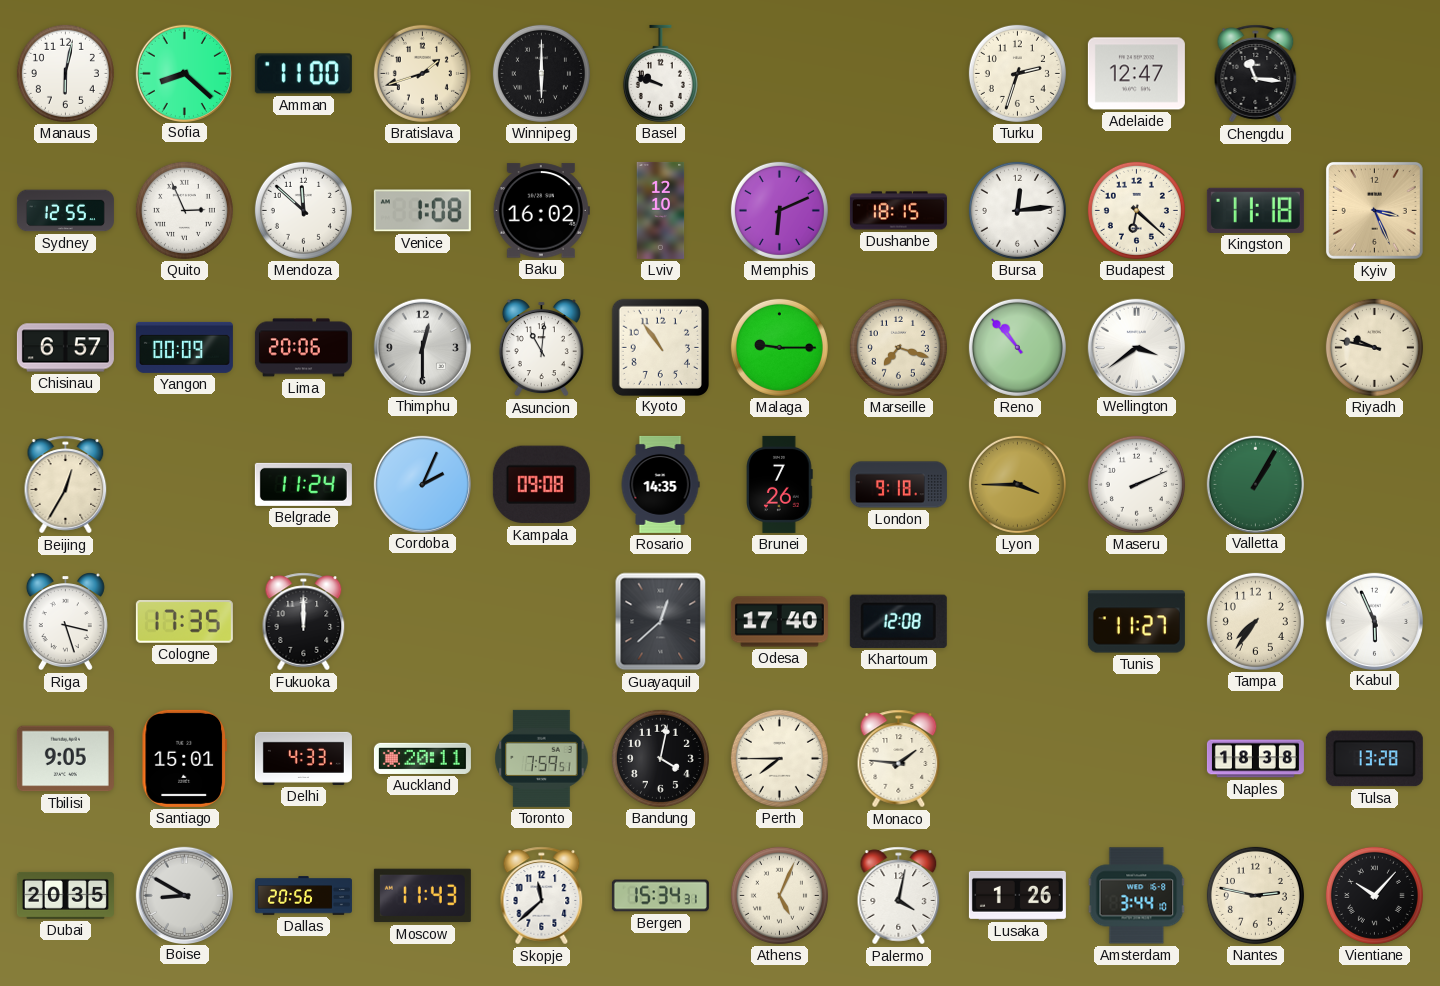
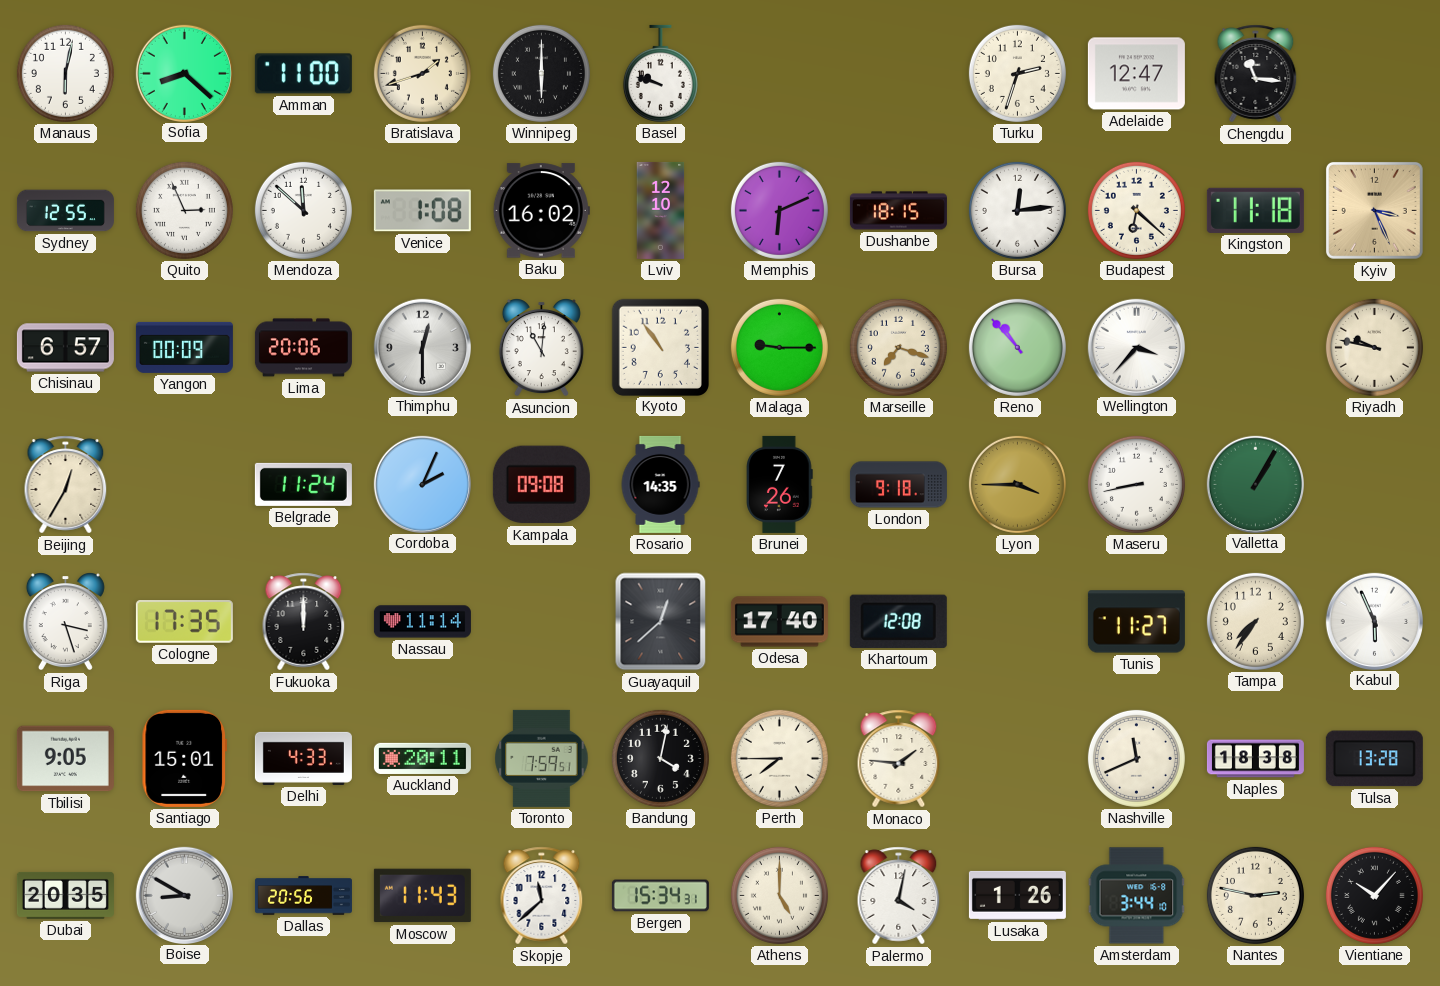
Wellington: 3:39 -> 3:37 (1136, 347)
Maseru: 2:11 -> 8:43 (1136, 484)
Nassau: none -> 11:14 (422, 622)
Nashville: none -> 11:41 (1136, 758)
Athens: 5:04 -> 5:00 (779, 895)
